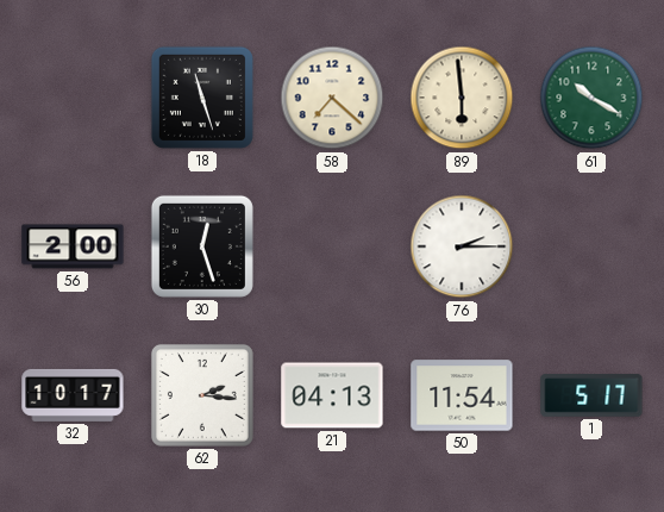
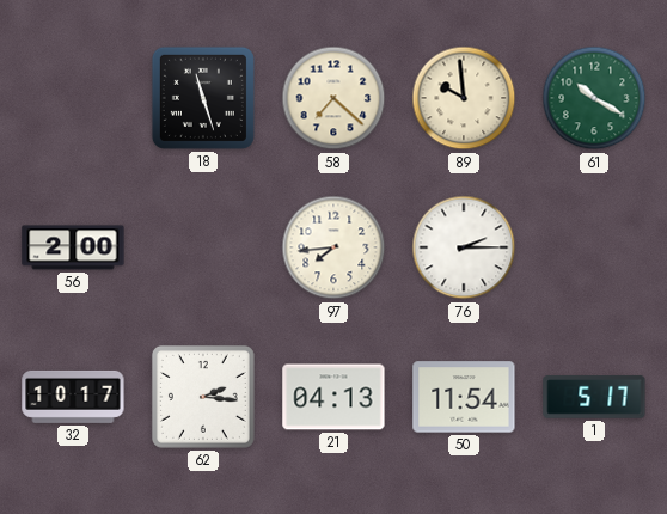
89: 5:59 -> 9:59 (464, 98)
30: 12:27 -> none (202, 246)
97: none -> 7:44 (333, 247)
